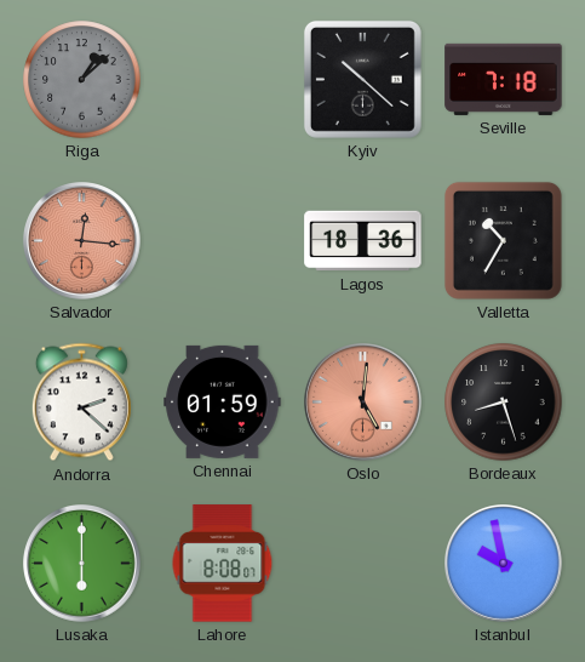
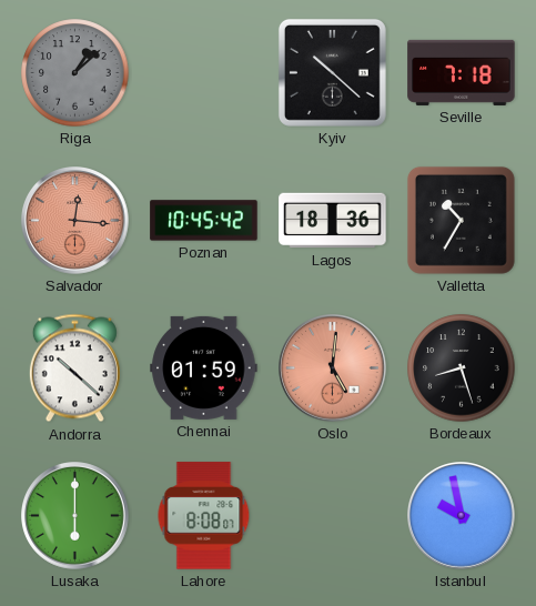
Poznan: none -> 10:45 (204, 221)
Andorra: 2:22 -> 10:22 (74, 368)
